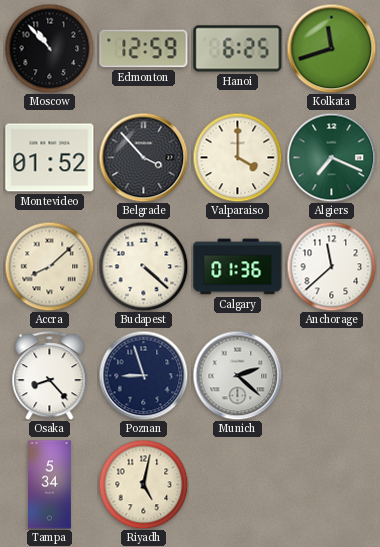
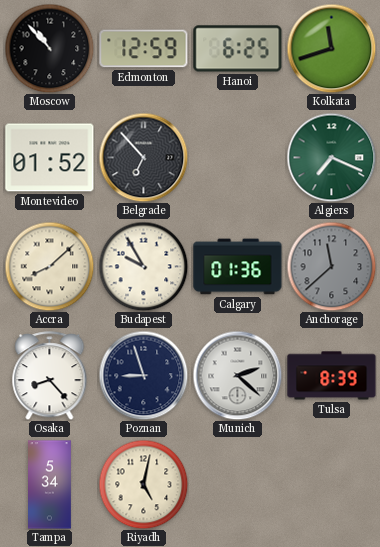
Belgrade: 3:53 -> 6:53 (143, 157)
Valparaiso: 4:00 -> none (237, 157)
Budapest: 4:22 -> 9:55 (143, 266)
Anchorage dial: white -> grey (331, 266)
Tulsa: none -> 8:39 (332, 376)
